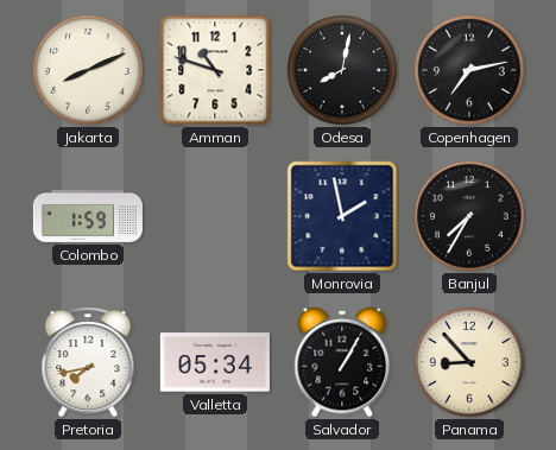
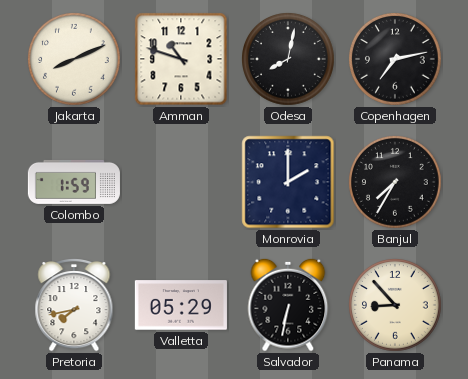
Monrovia: 1:58 -> 2:00 (288, 182)
Valletta: 05:34 -> 05:29 (181, 305)
Salvador: 1:05 -> 6:32 (288, 305)
